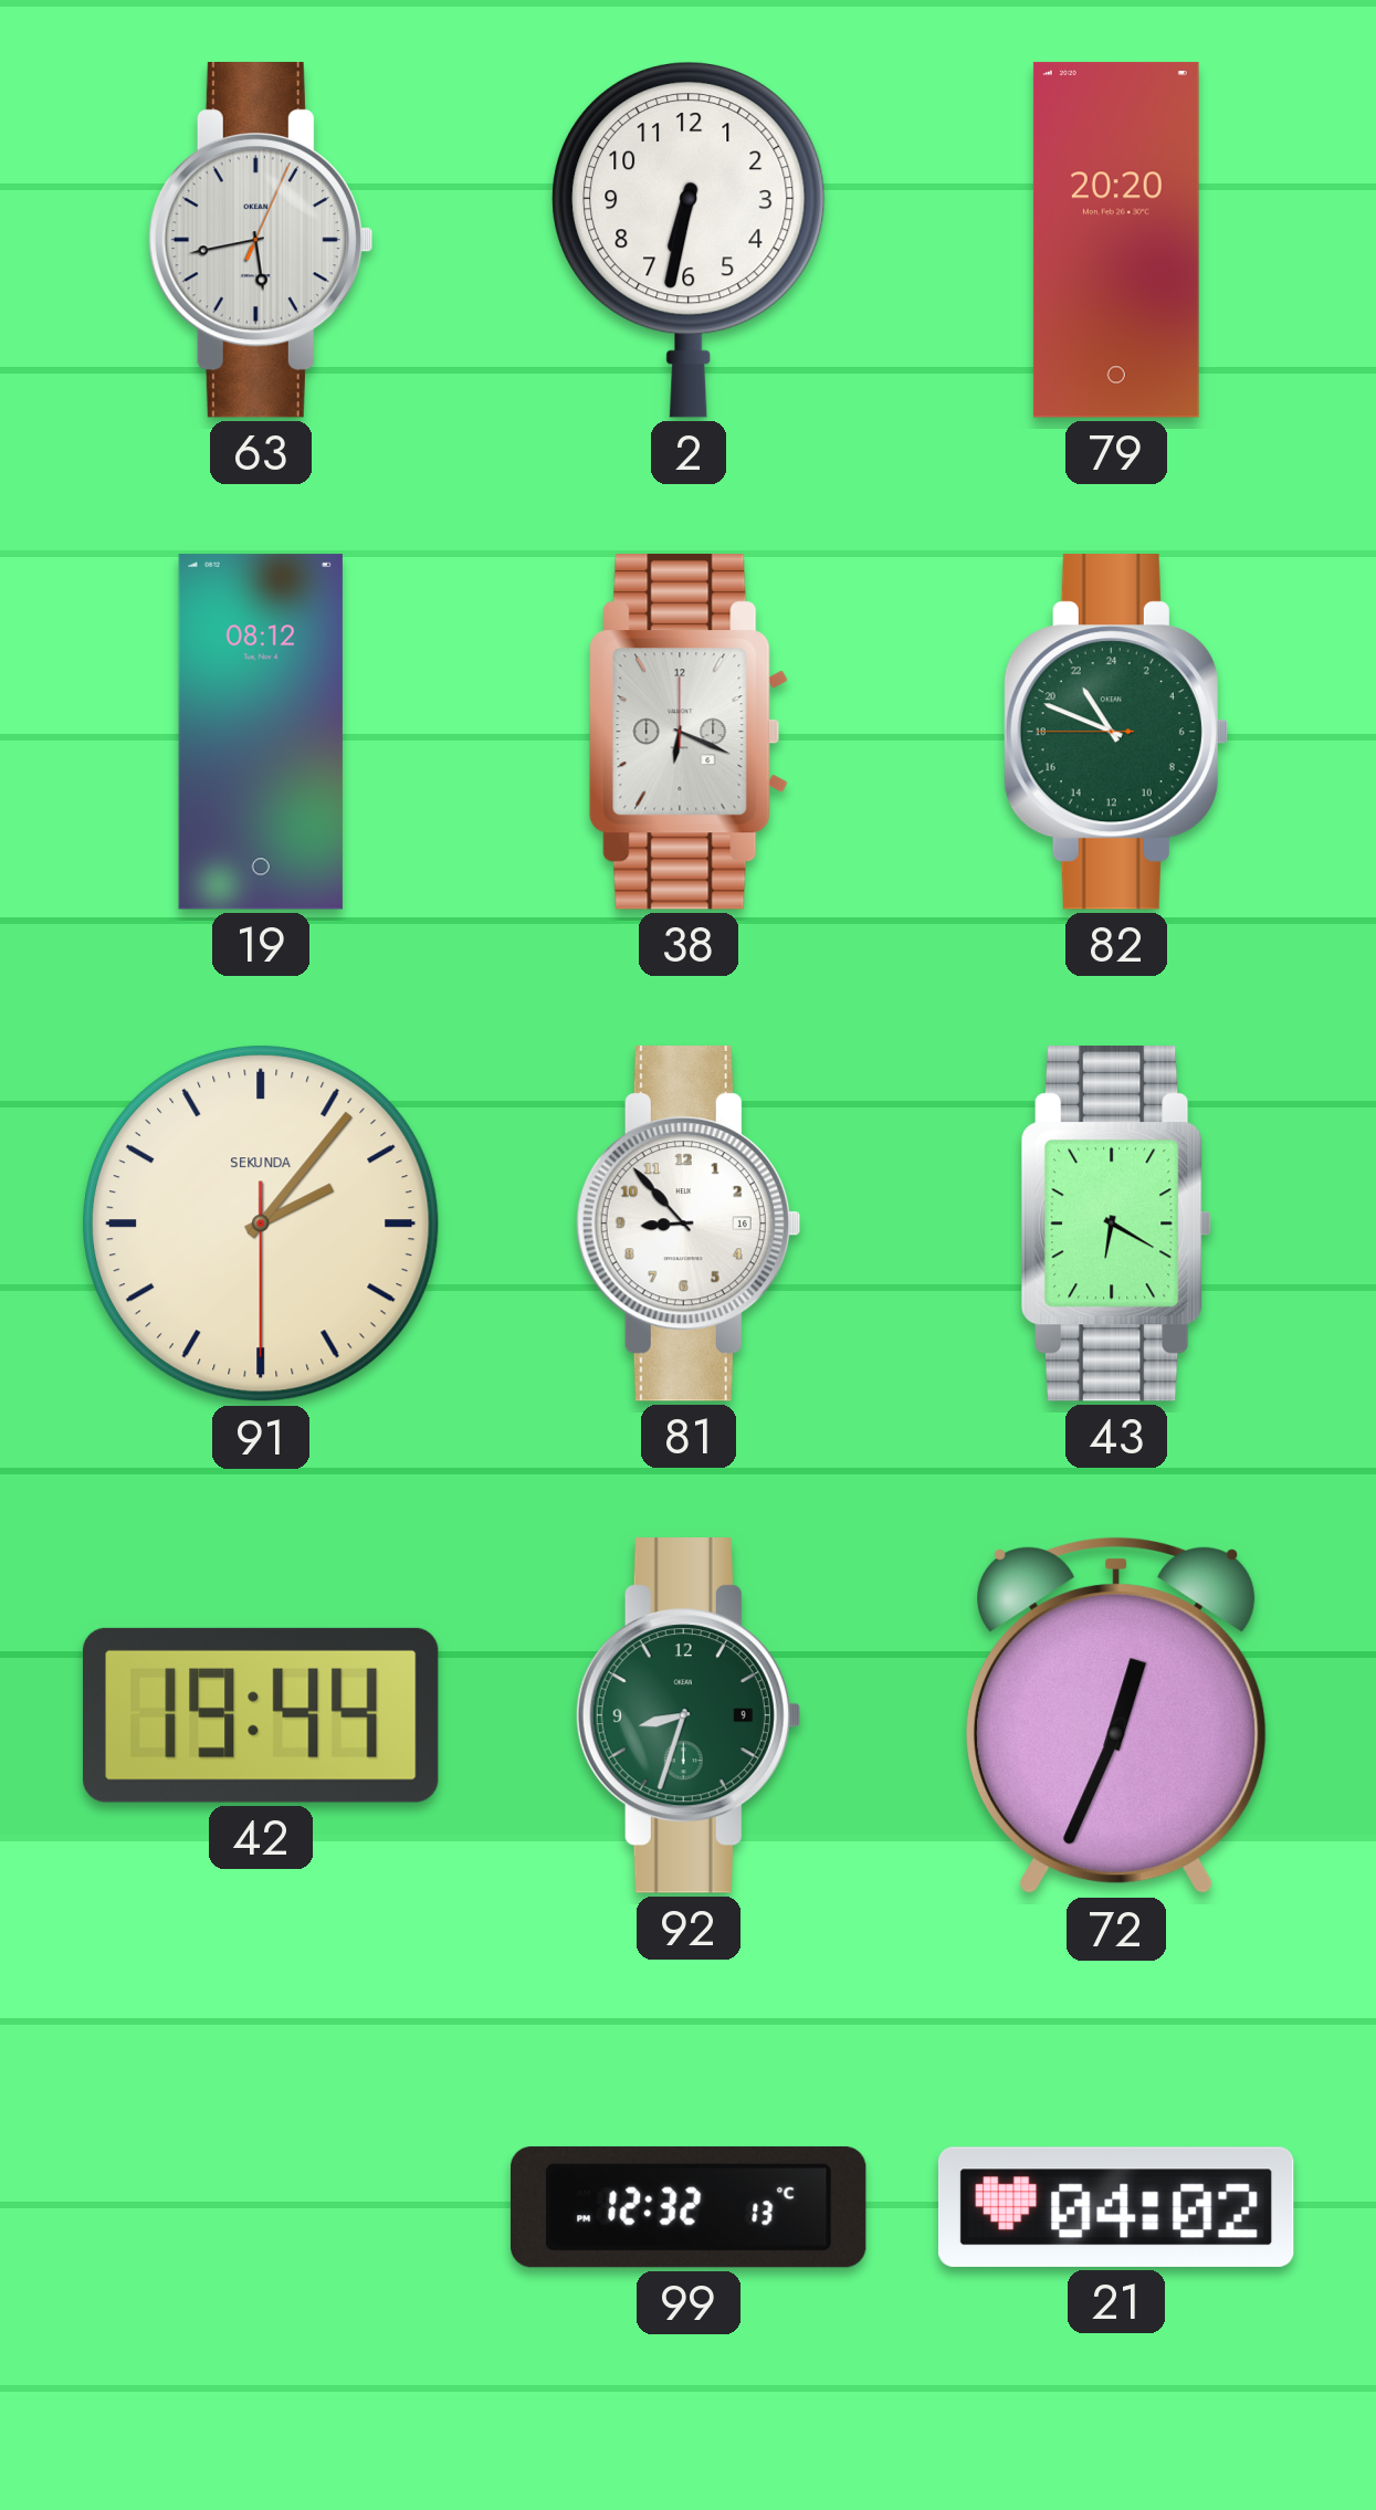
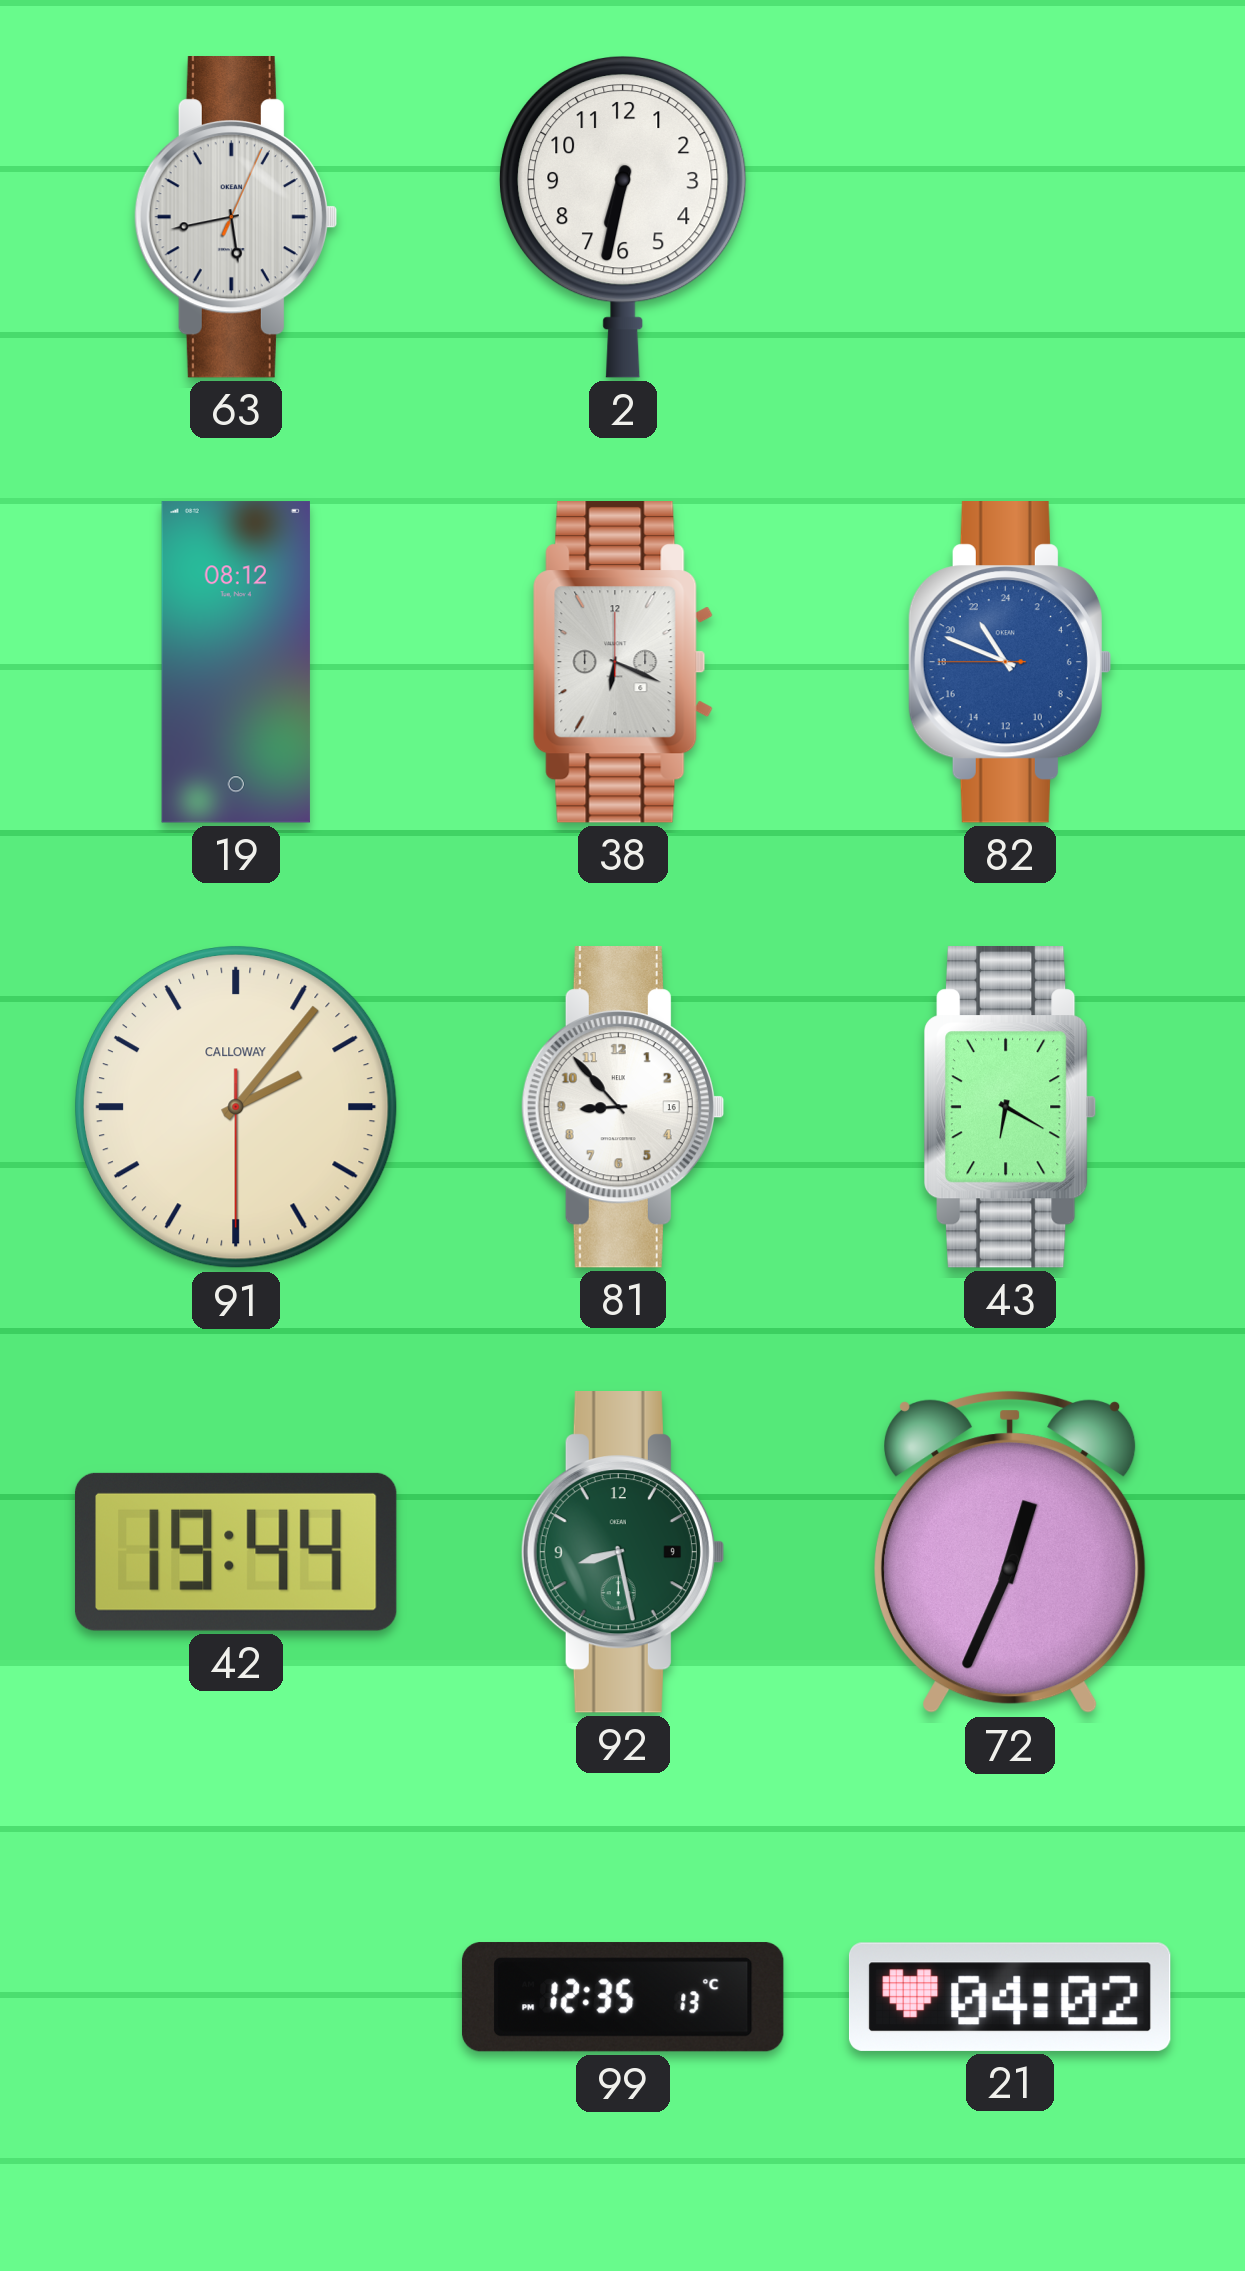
79: 20:20 -> none (1116, 240)
82 dial: green -> blue (1009, 663)
91 brand: SEKUNDA -> CALLOWAY (236, 1107)
92: 8:33 -> 8:28 (622, 1553)
99: 12:32 -> 12:35 (623, 1997)
